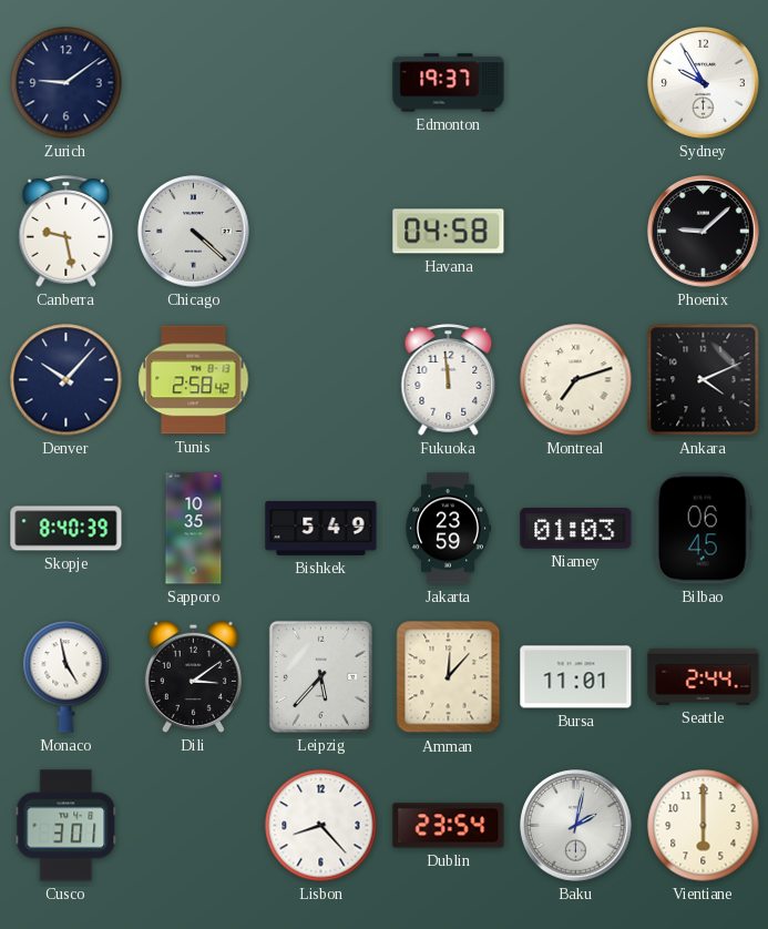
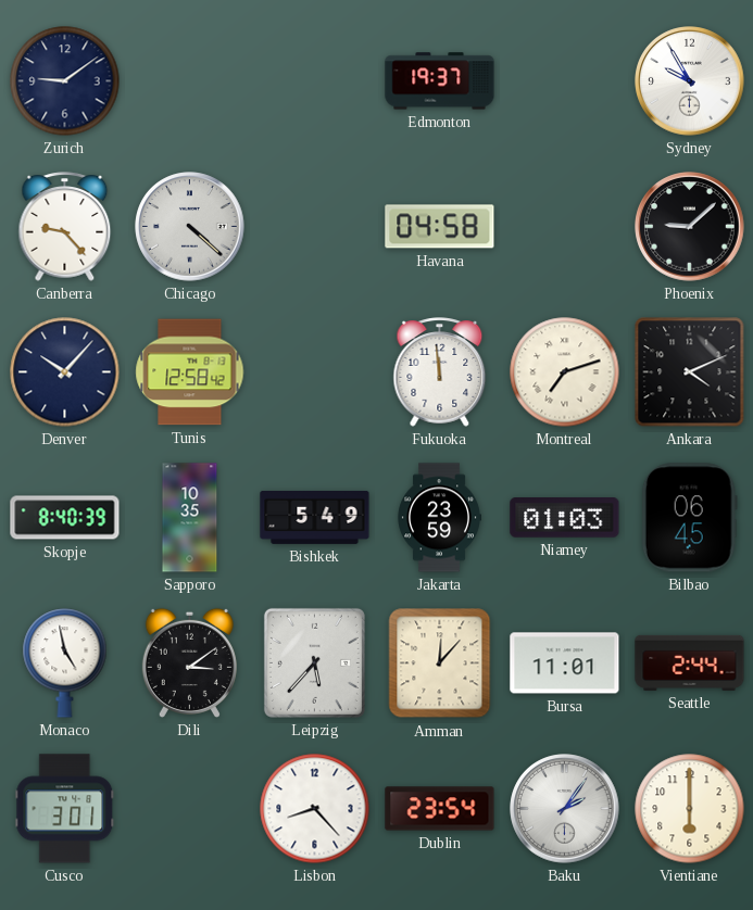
Canberra: 9:28 -> 9:23 (65, 227)
Tunis: 2:58 -> 12:58 (190, 372)
Baku: 2:02 -> 2:06 (565, 809)
